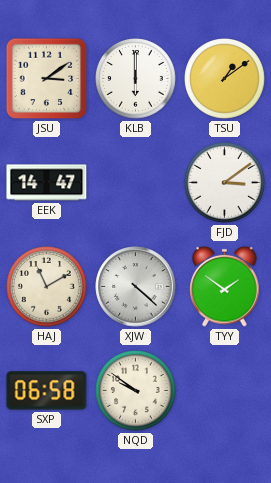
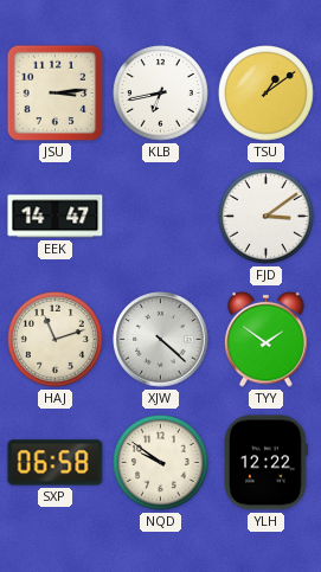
JSU: 3:09 -> 3:14 (56, 94)
KLB: 6:00 -> 6:43 (161, 94)
HAJ: 11:10 -> 11:12 (56, 340)
YLH: none -> 12:22 (267, 463)
